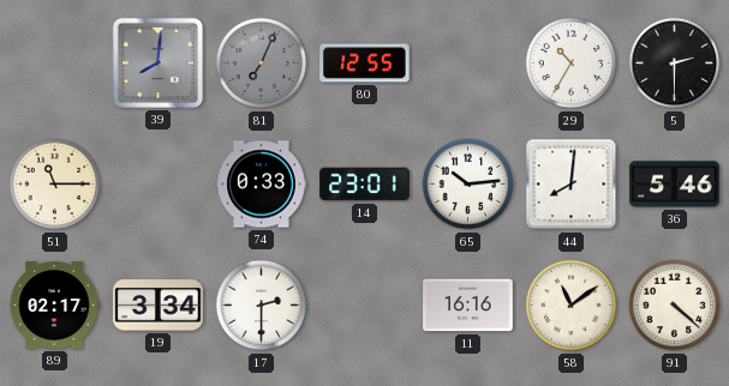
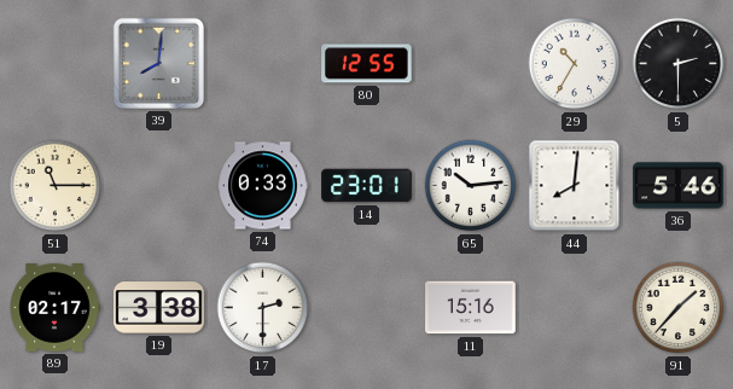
81: 7:04 -> none (262, 64)
19: 3:34 -> 3:38 (159, 308)
11: 16:16 -> 15:16 (471, 308)
58: 11:09 -> none (572, 306)
91: 4:22 -> 1:37 (679, 308)
